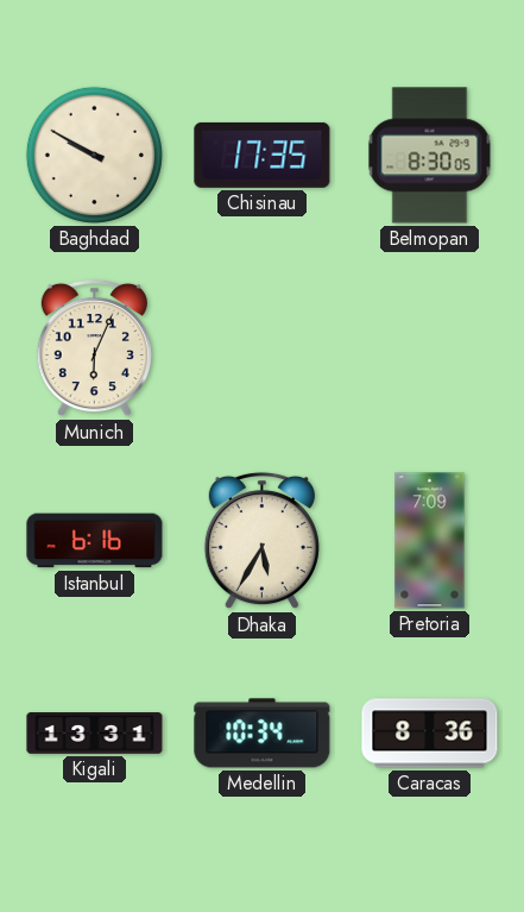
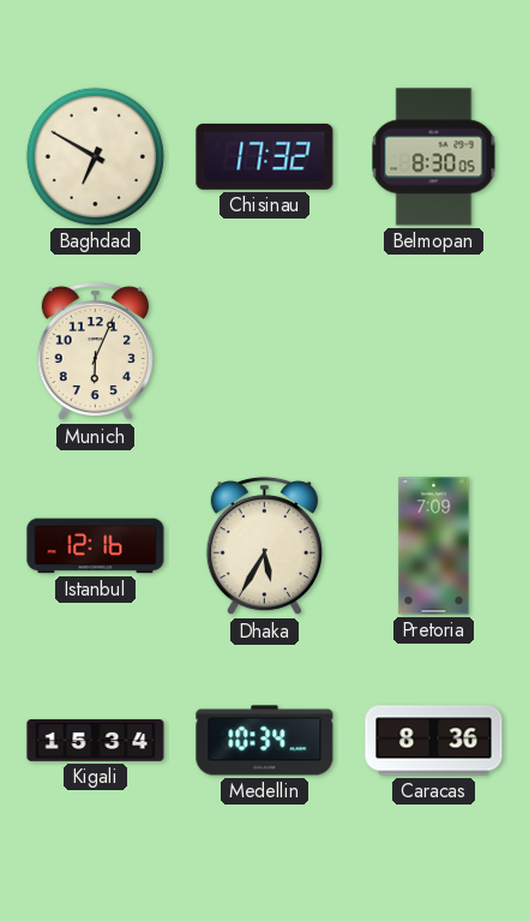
Baghdad: 9:50 -> 6:50 (95, 156)
Chisinau: 17:35 -> 17:32 (265, 156)
Istanbul: 6:16 -> 12:16 (96, 546)
Kigali: 13:31 -> 15:34 (96, 741)
